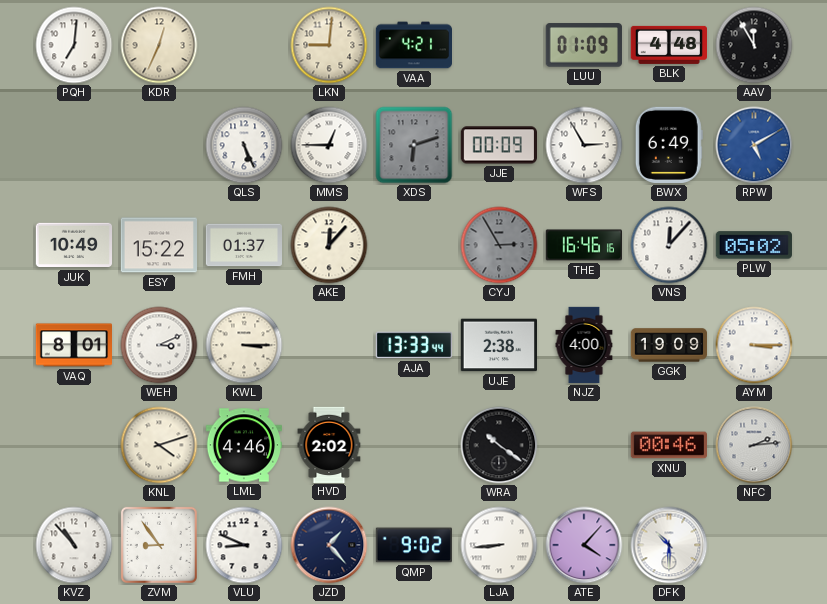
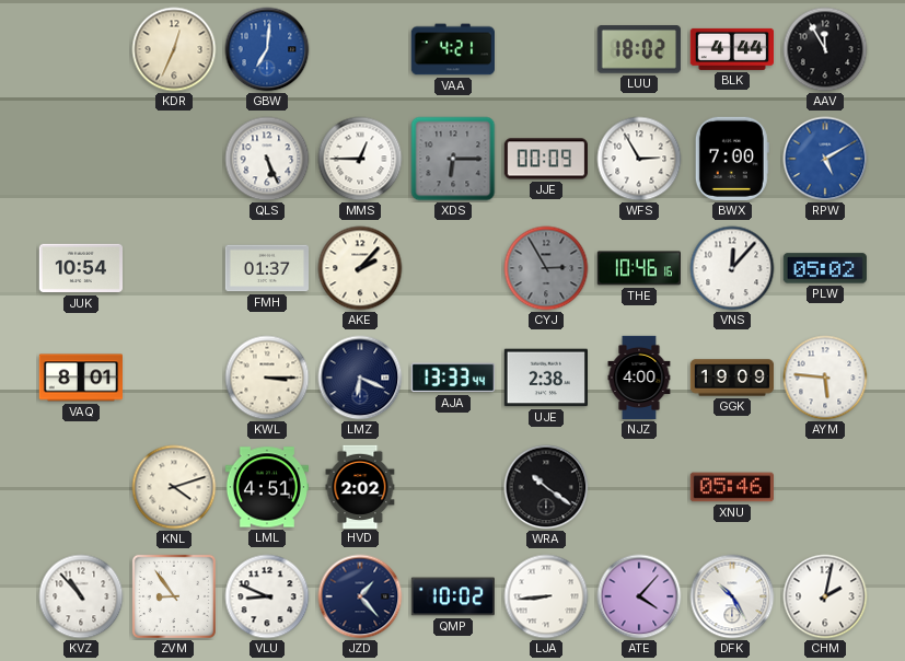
PQH: 7:01 -> none (74, 45)
GBW: none -> 7:01 (267, 49)
LKN: 9:01 -> none (329, 45)
LUU: 01:09 -> 18:02 (639, 49)
BLK: 4:48 -> 4:44 (731, 49)
XDS: 6:12 -> 6:15 (453, 159)
BWX: 6:49 -> 7:00 (732, 159)
JUK: 10:49 -> 10:54 (80, 268)
ESY: 15:22 -> none (158, 245)
AKE: 12:07 -> 2:07 (360, 268)
THE: 16:46 -> 10:46 (638, 268)
WEH: 3:11 -> none (159, 345)
LMZ: none -> 6:19 (360, 378)
AYM: 3:15 -> 5:46 (825, 378)
LML: 4:46 -> 4:51 (266, 487)
XNU: 00:46 -> 05:46 (731, 487)
NFC: 2:14 -> none (754, 445)
QMP: 9:02 -> 10:02 (452, 596)
DFK: 10:30 -> 10:25 (732, 596)
CHM: none -> 2:02 (825, 596)
